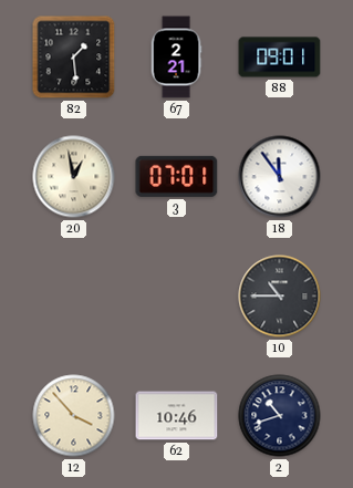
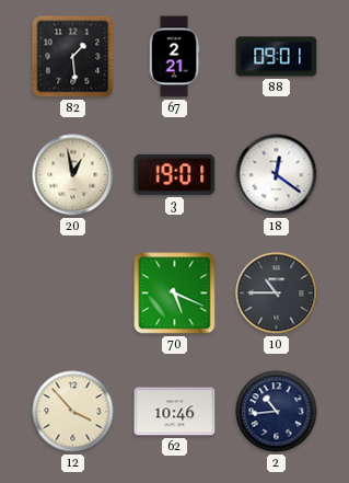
3: 07:01 -> 19:01 (175, 174)
18: 11:54 -> 12:21 (277, 175)
70: none -> 5:19 (175, 294)
2: 10:42 -> 10:44 (277, 412)
